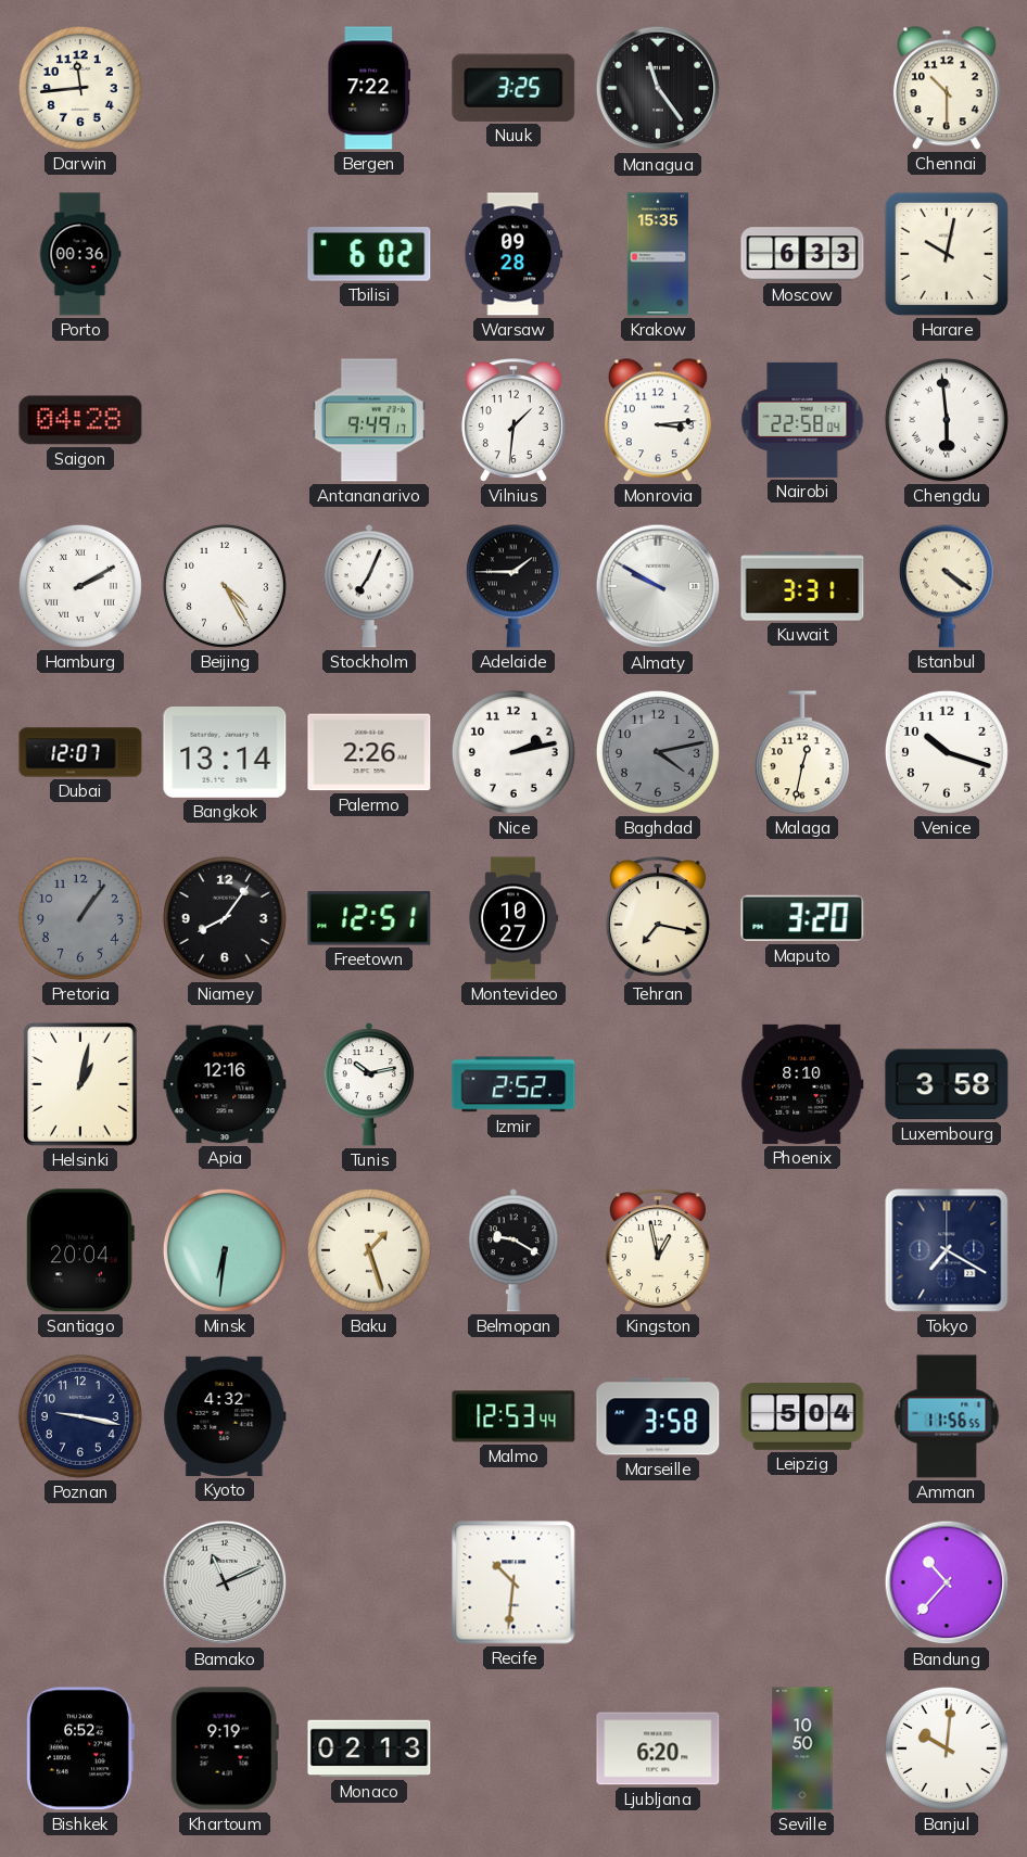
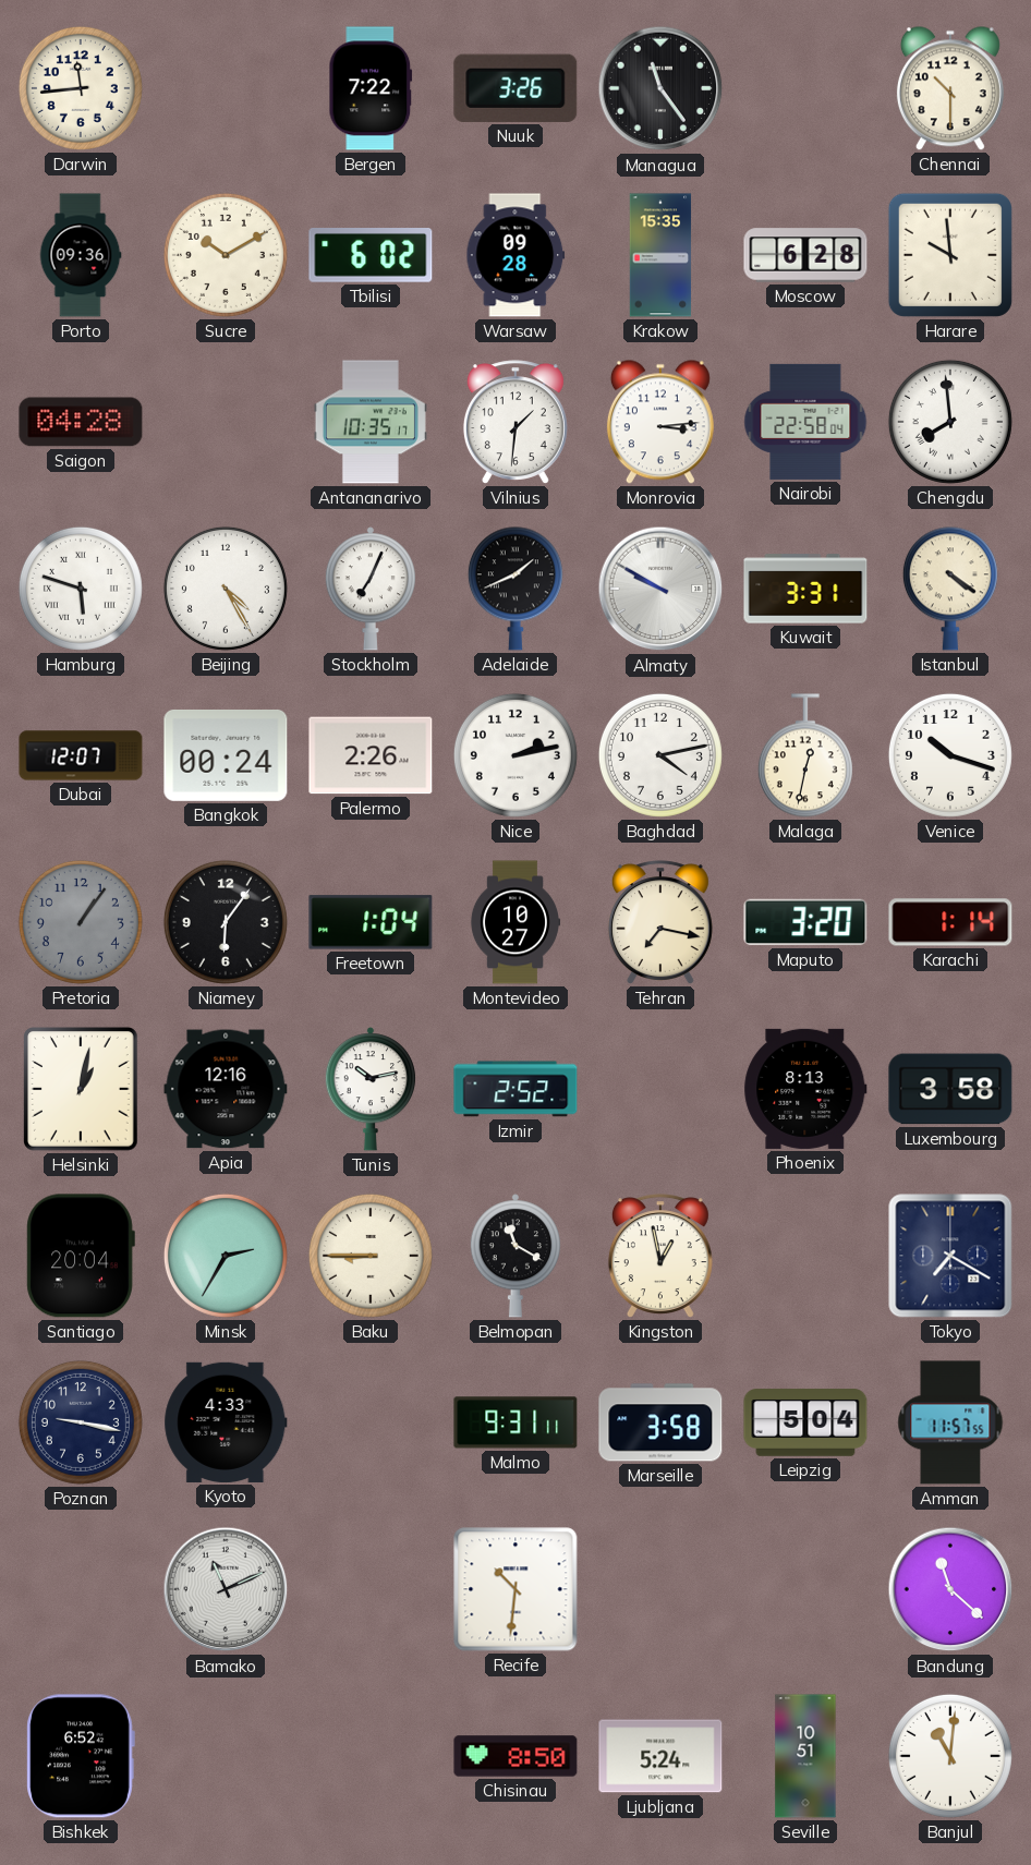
Nuuk: 3:25 -> 3:26 (515, 88)
Porto: 00:36 -> 09:36 (81, 255)
Sucre: none -> 10:10 (226, 255)
Moscow: 6:33 -> 6:28 (805, 255)
Harare: 10:02 -> 9:59 (950, 255)
Antananarivo: 9:49 -> 10:35 (371, 422)
Chengdu: 5:59 -> 7:59 (950, 422)
Hamburg: 2:10 -> 5:48 (81, 589)
Adelaide: 1:45 -> 1:41 (515, 589)
Bangkok: 13:14 -> 00:24 (226, 755)
Baghdad dial: grey -> white (660, 755)
Niamey: 8:06 -> 6:06 (226, 922)
Freetown: 12:51 -> 1:04 (371, 922)
Karachi: none -> 1:14 (950, 922)
Phoenix: 8:10 -> 8:13 (805, 1089)
Minsk: 6:31 -> 2:35 (226, 1256)
Baku: 1:27 -> 8:45 (371, 1256)
Belmopan: 9:20 -> 11:20 (515, 1256)
Kyoto: 4:32 -> 4:33 (226, 1422)
Malmo: 12:53 -> 9:31 (515, 1422)
Amman: 11:56 -> 11:57 (950, 1422)
Bandung: 10:37 -> 11:22 (950, 1589)
Khartoum: 9:19 -> none (225, 1748)
Monaco: 02:13 -> none (369, 1748)
Chisinau: none -> 8:50 (515, 1756)
Ljubljana: 6:20 -> 5:24 (660, 1756)
Seville: 10:50 -> 10:51 (805, 1756)
Banjul: 10:01 -> 11:01 (950, 1756)
